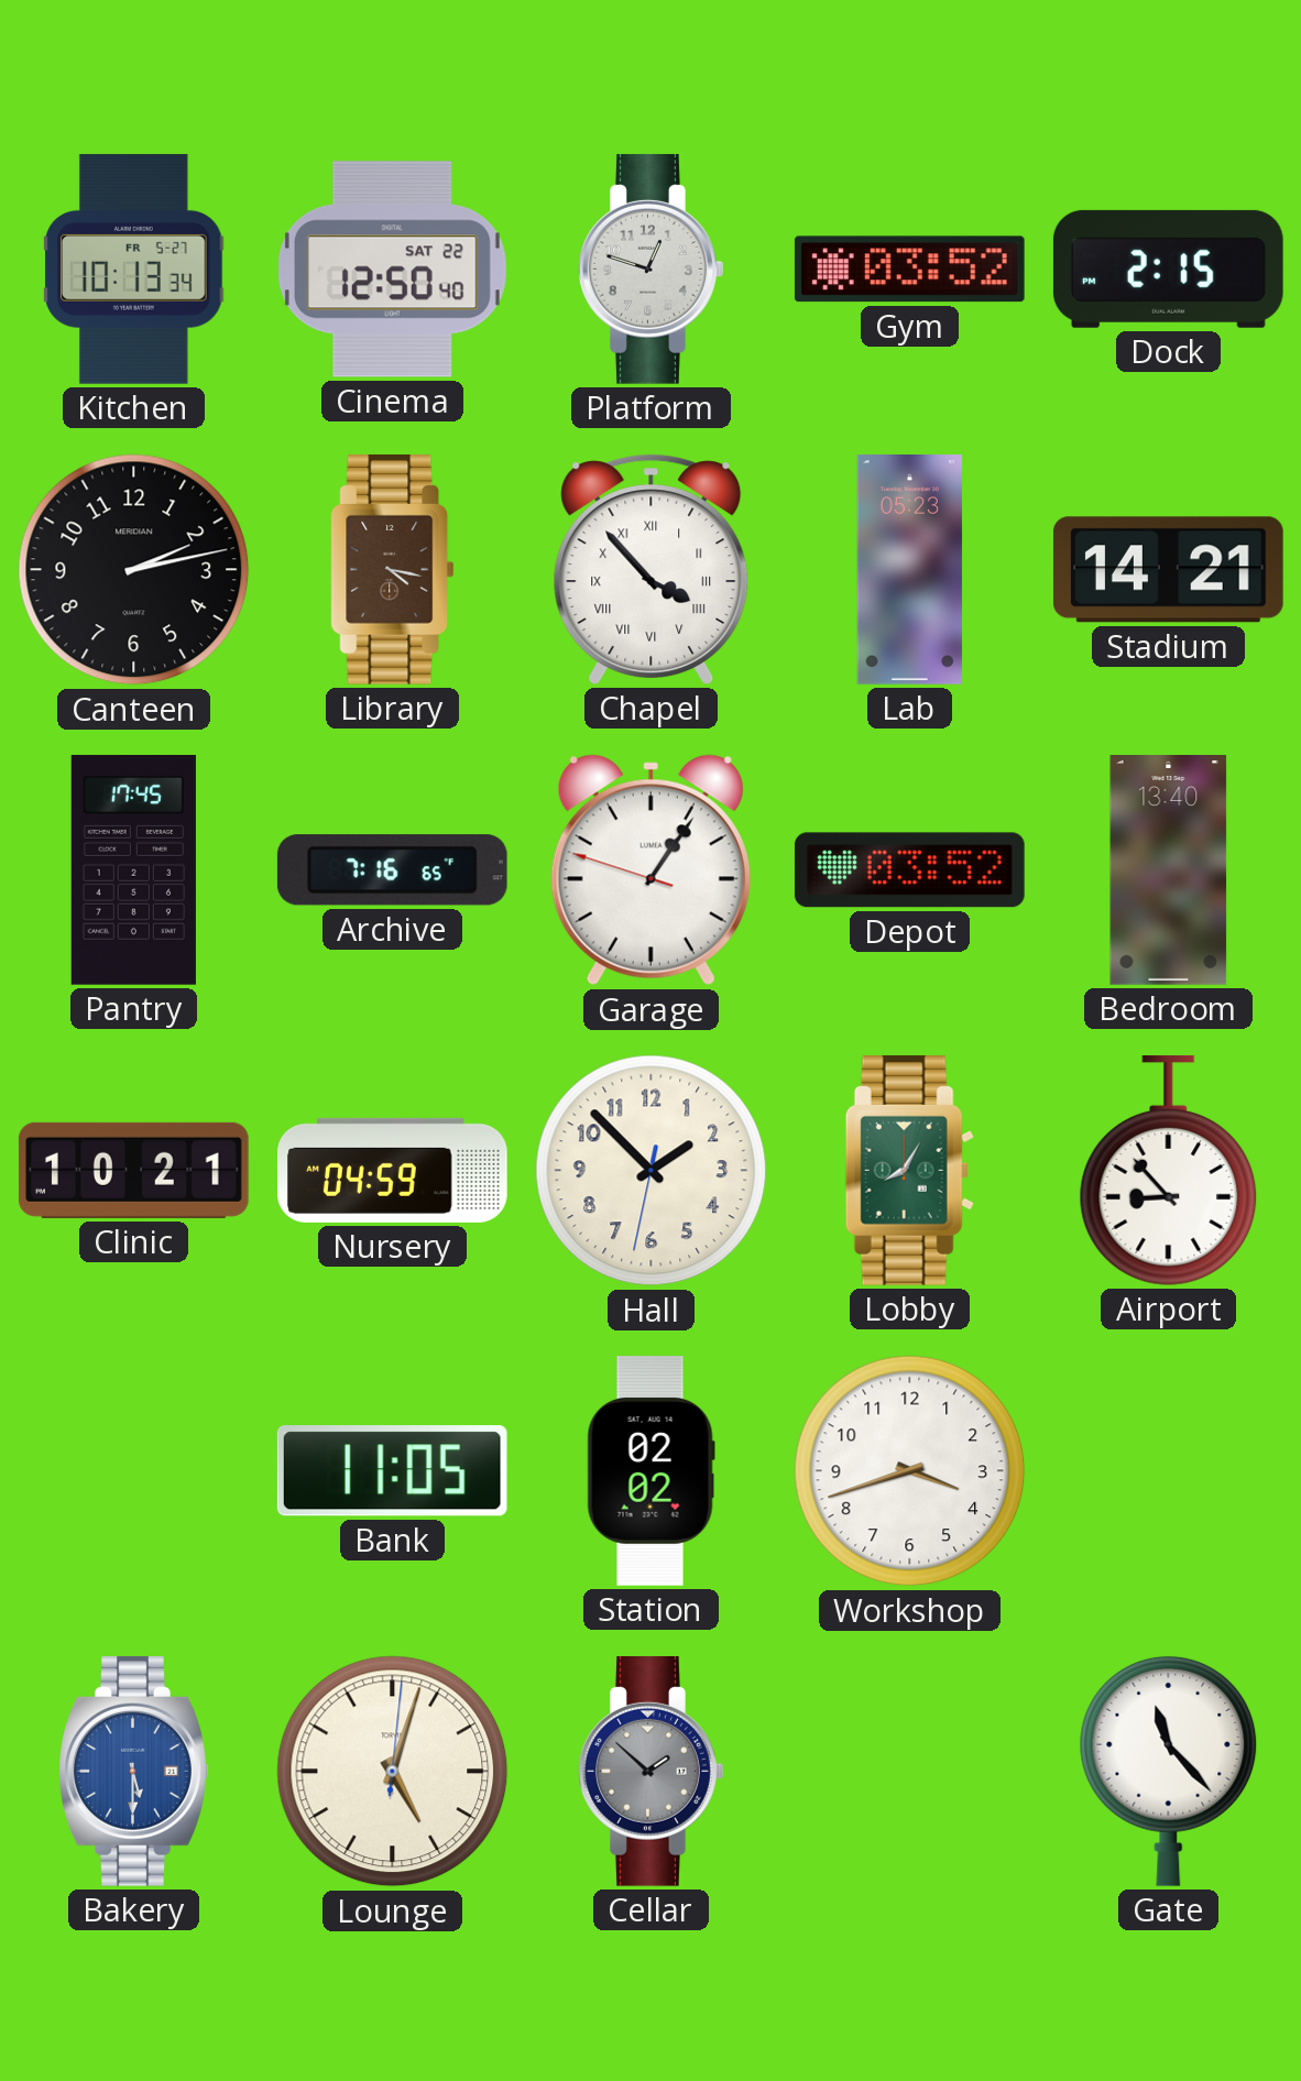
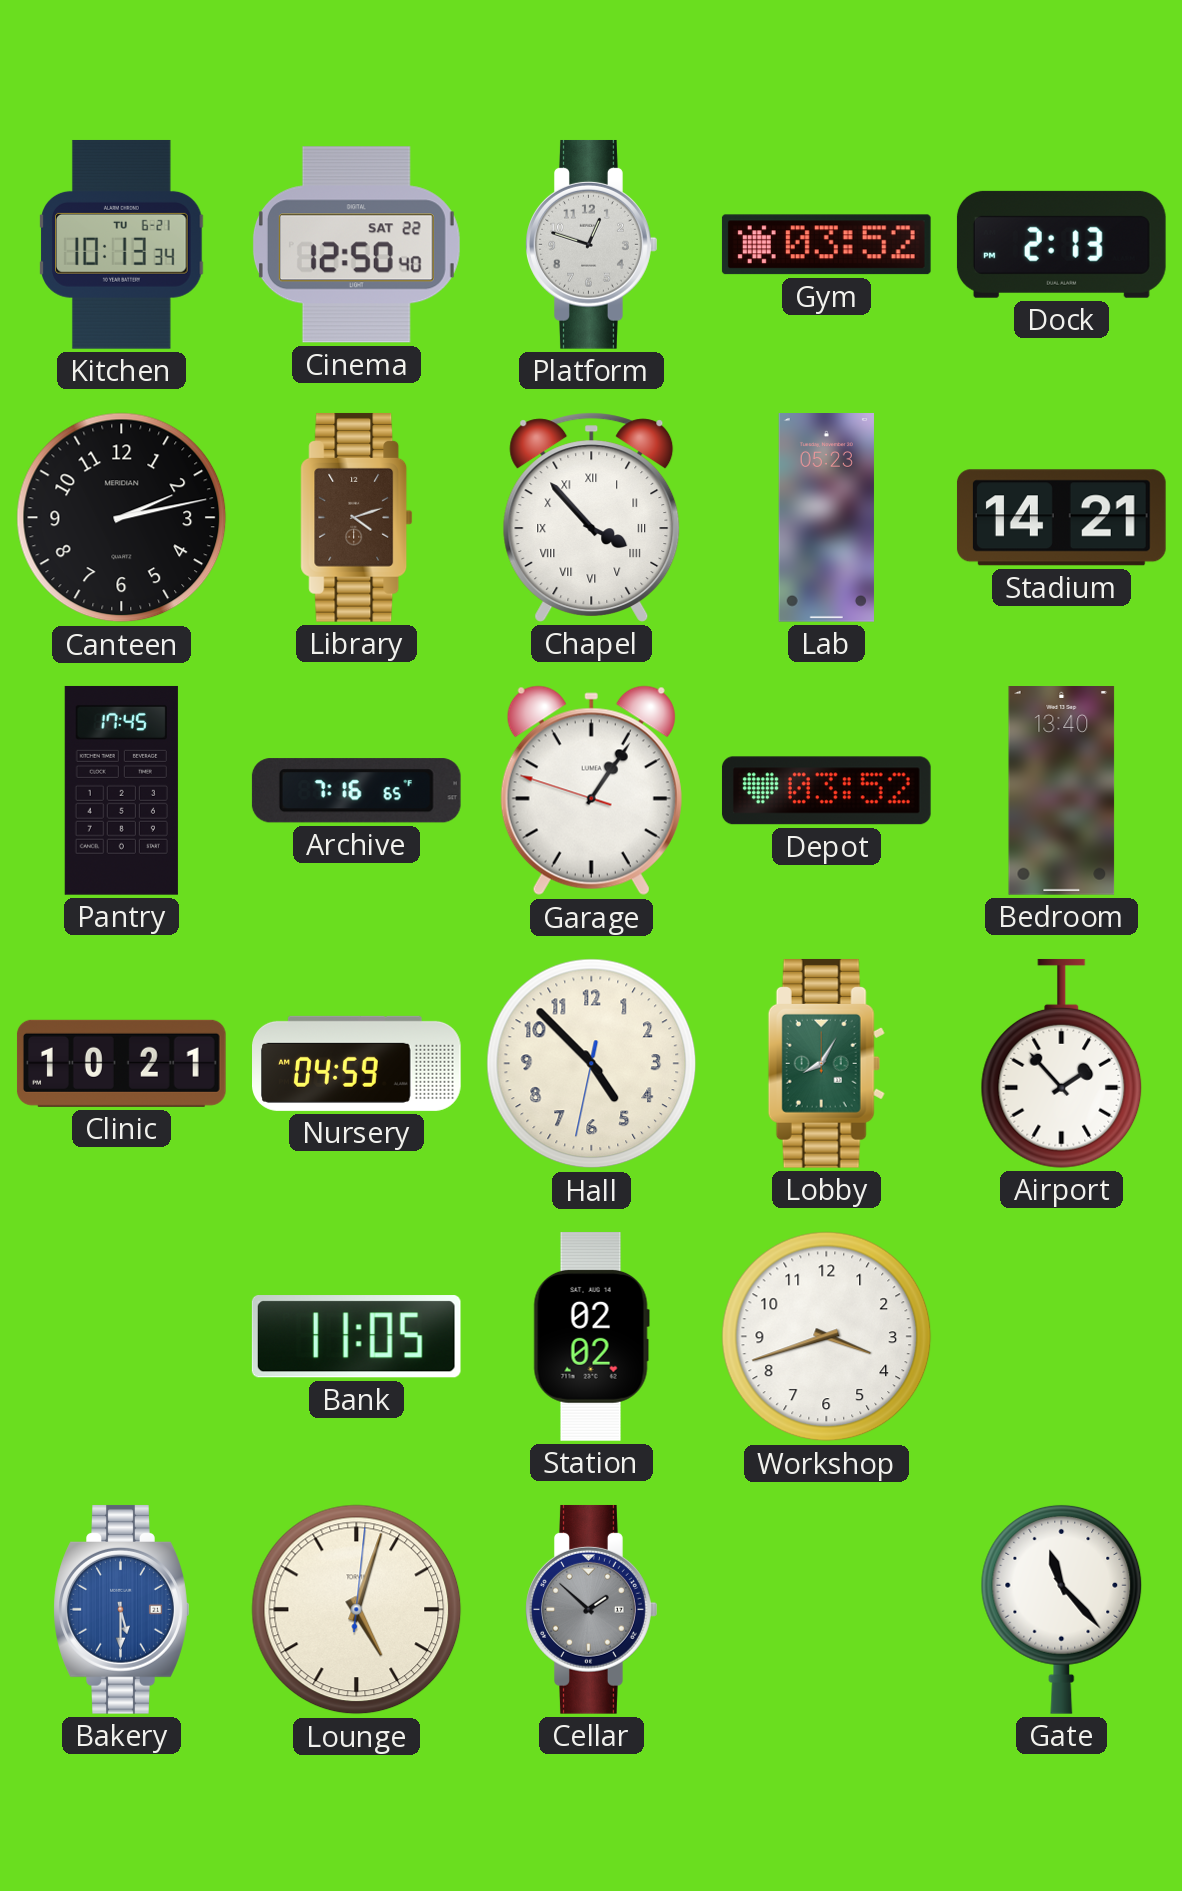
Kitchen date: FR 5-27 -> TU 6-21 (122, 245)
Dock: 2:15 -> 2:13 (1061, 244)
Library: 4:17 -> 4:12 (357, 517)
Hall: 1:52 -> 4:52 (592, 1064)
Airport: 8:53 -> 1:53 (1062, 1063)
